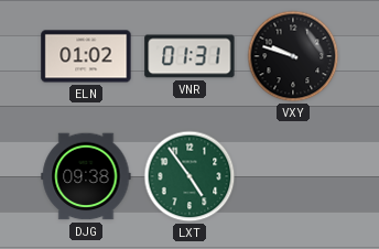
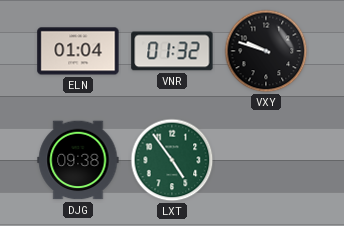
ELN: 01:02 -> 01:04 (78, 51)
VNR: 01:31 -> 01:32 (172, 51)
